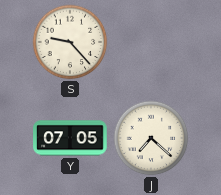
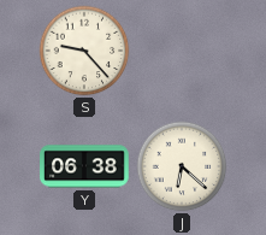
Y: 07:05 -> 06:38 (84, 166)
J: 7:22 -> 6:22 (182, 166)
